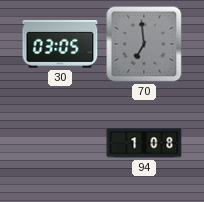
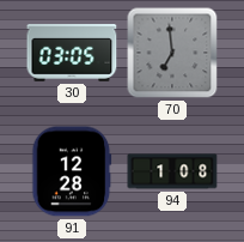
91: none -> 12:28 (72, 171)
